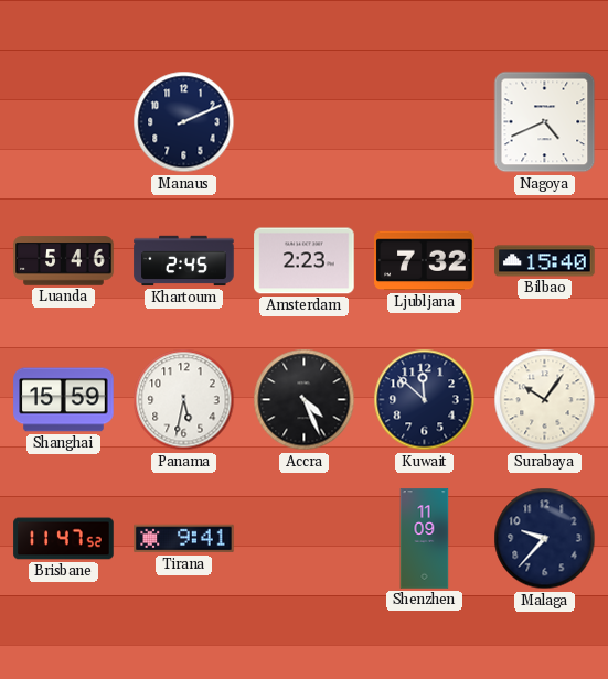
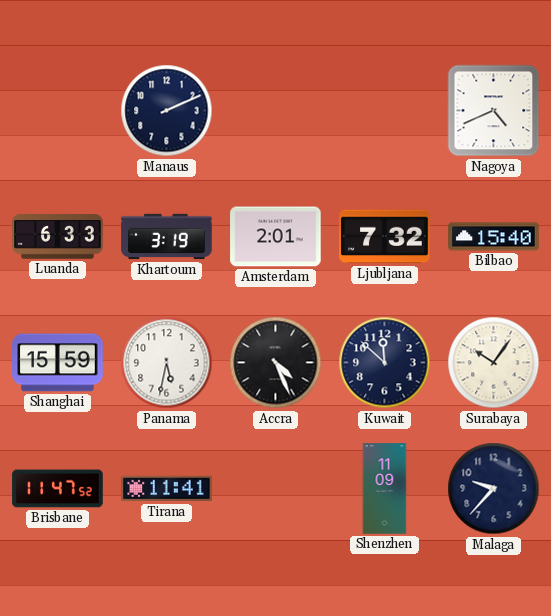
Luanda: 5:46 -> 6:33 (58, 237)
Khartoum: 2:45 -> 3:19 (167, 237)
Amsterdam: 2:23 -> 2:01 (276, 237)
Tirana: 9:41 -> 11:41 (167, 489)
